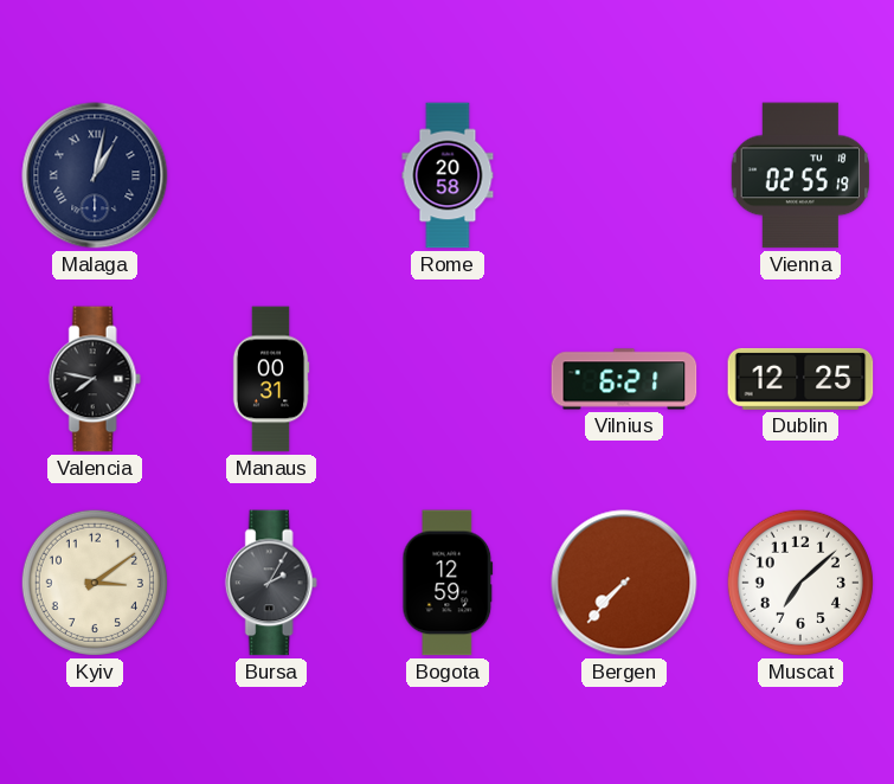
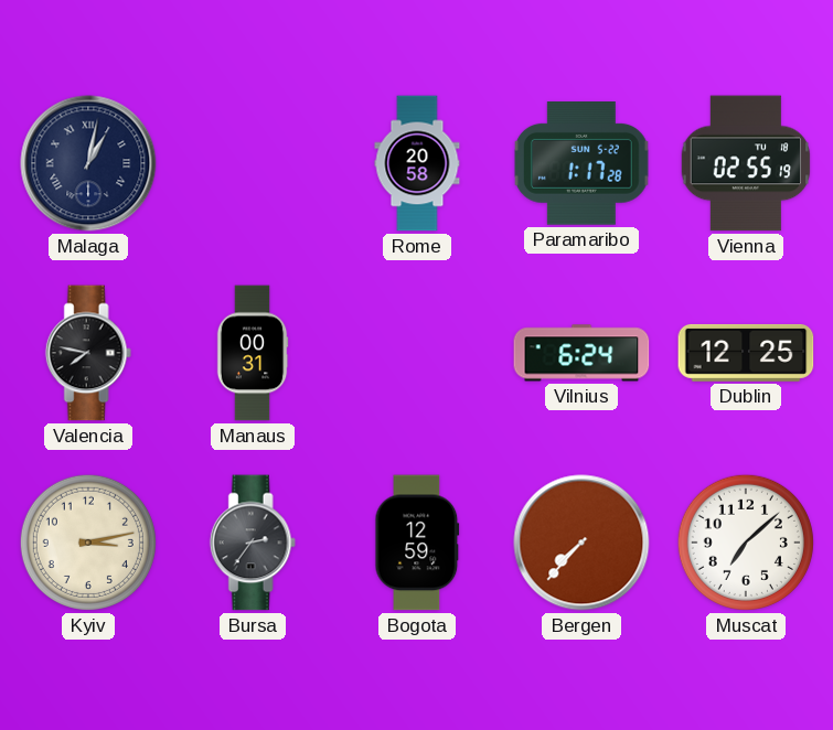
Paramaribo: none -> 1:17 (581, 164)
Vilnius: 6:21 -> 6:24 (581, 353)
Kyiv: 3:09 -> 3:13 (88, 543)
Bursa: 2:05 -> 2:36 (253, 543)
